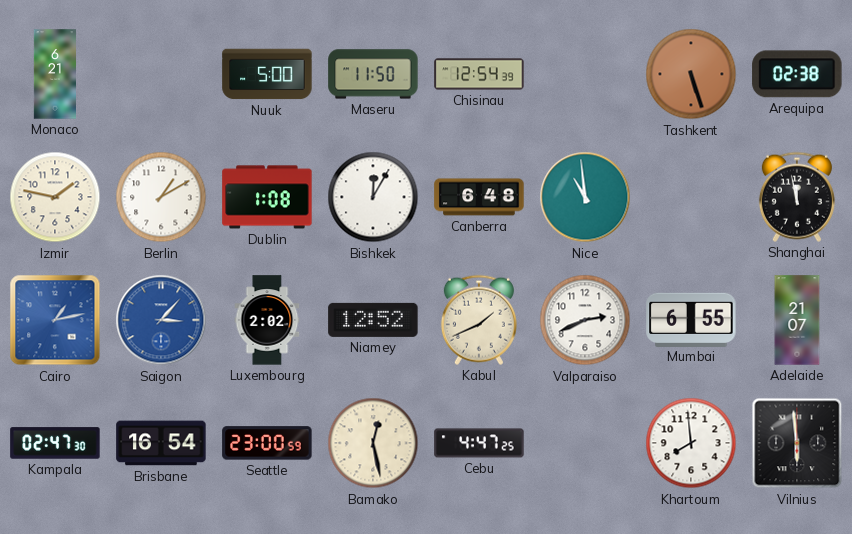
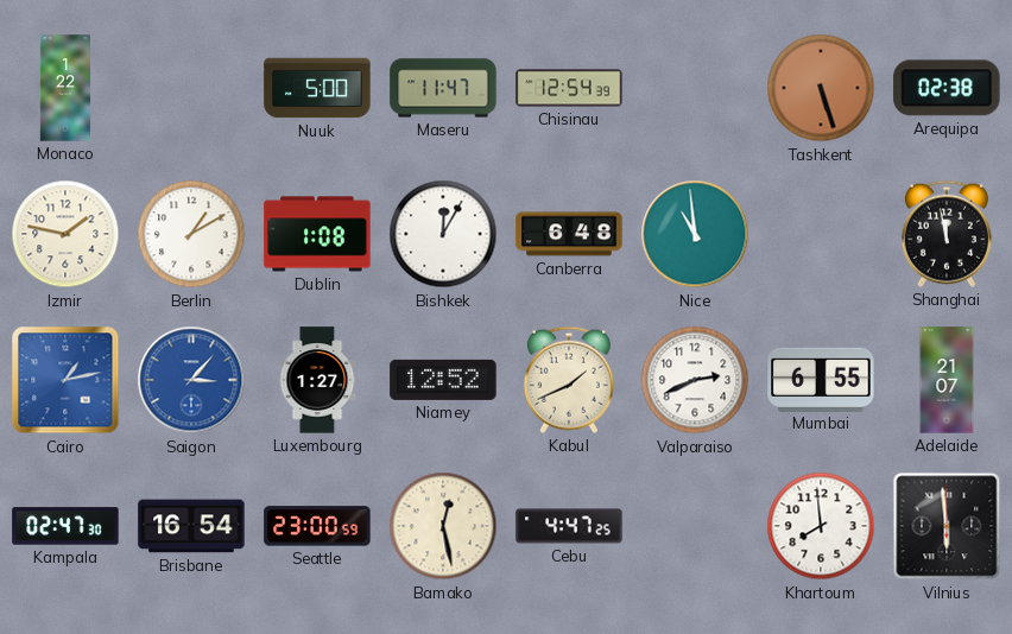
Monaco: 6:21 -> 1:22 (64, 88)
Maseru: 11:50 -> 11:47 (443, 88)
Luxembourg: 2:02 -> 1:27 (317, 380)
